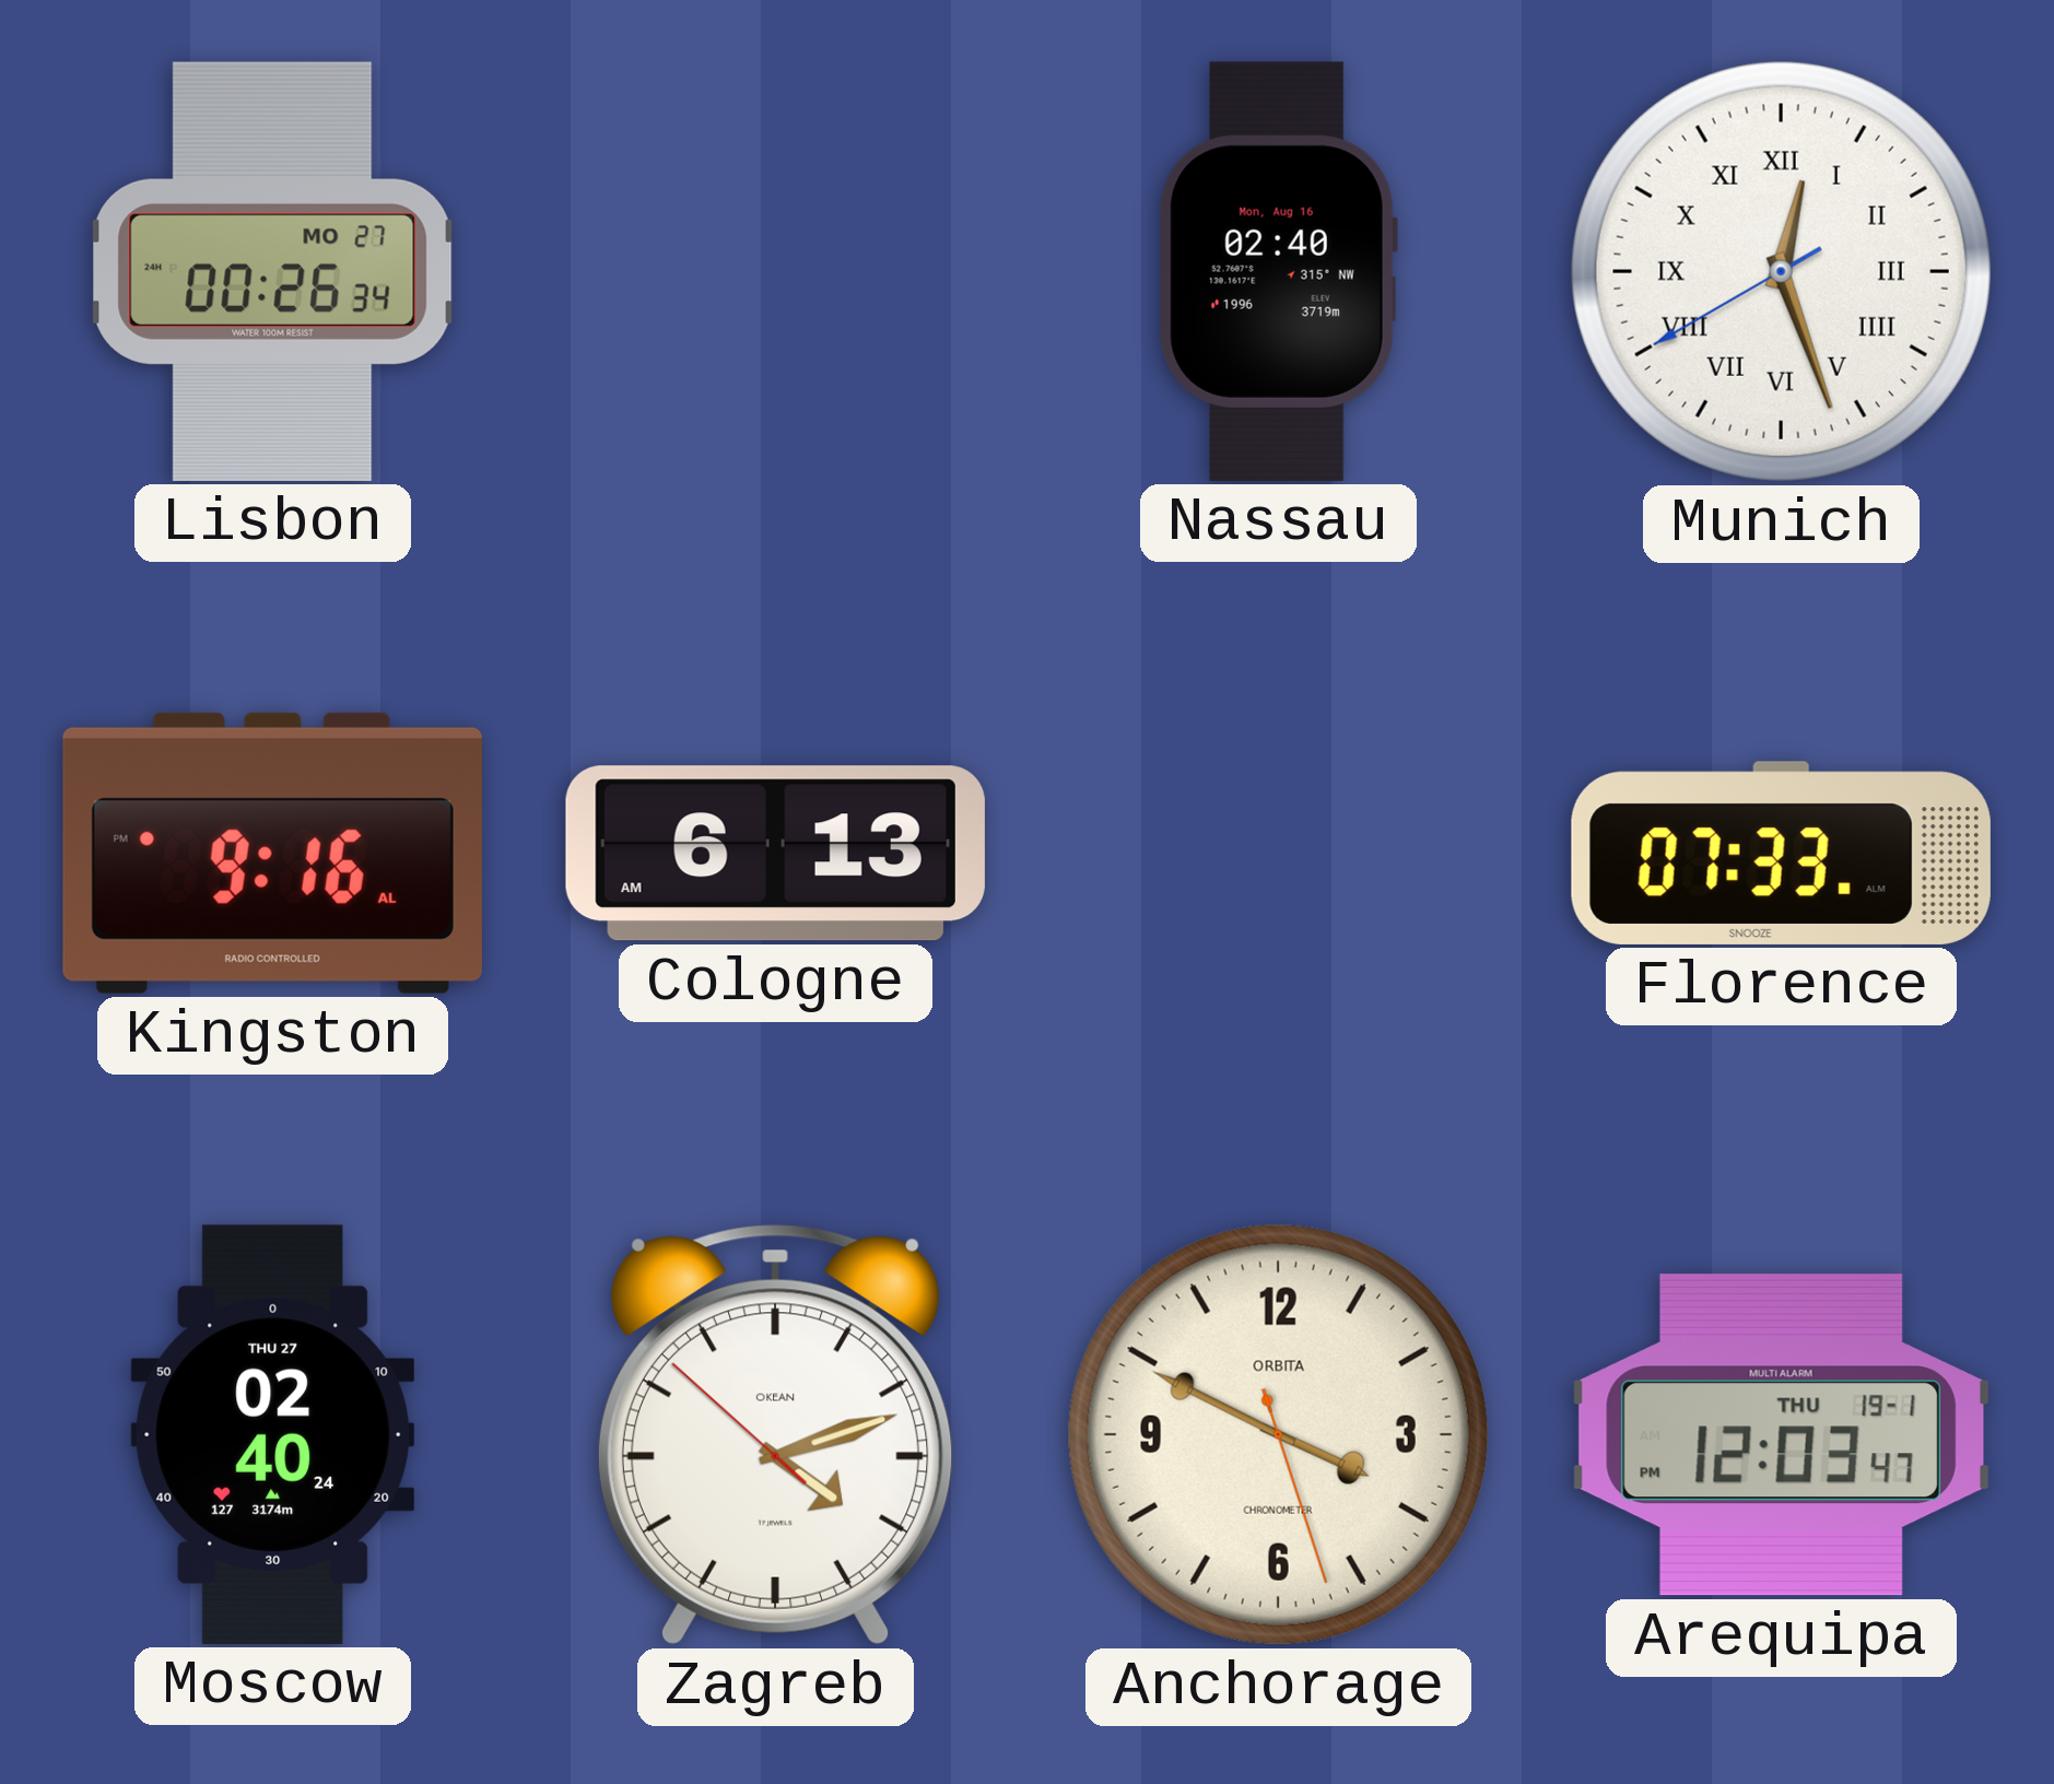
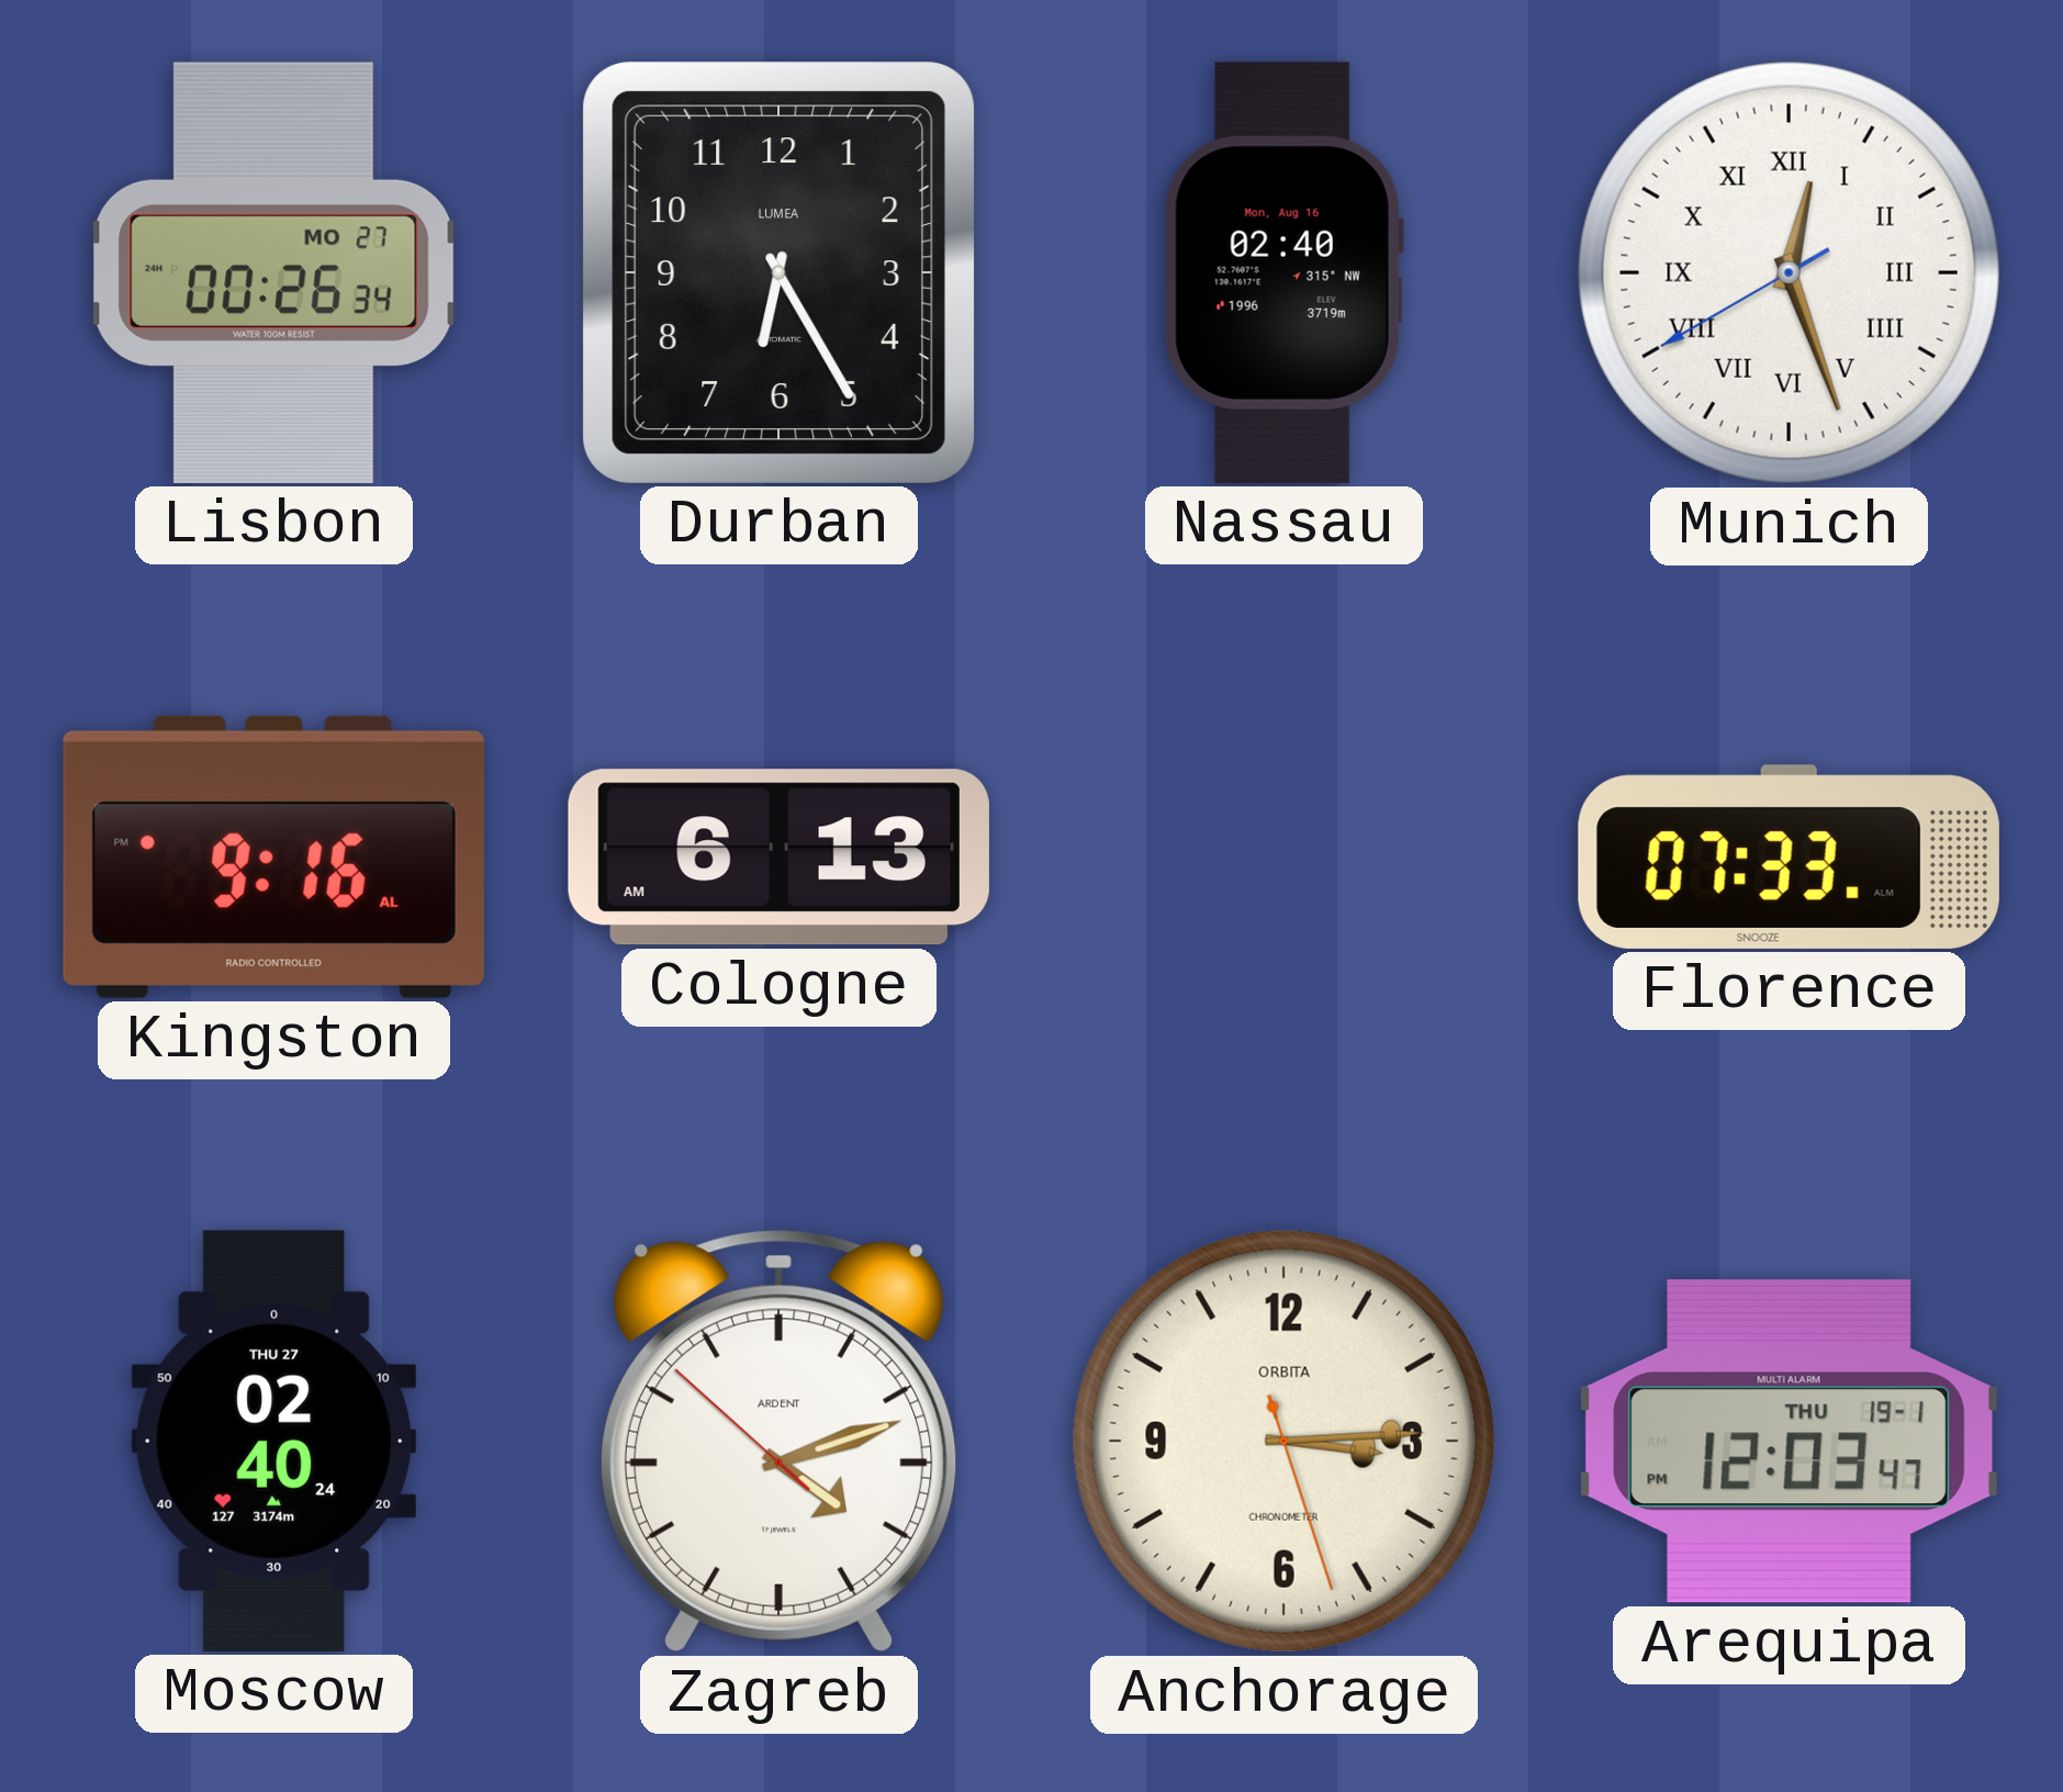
Durban: none -> 6:25 (778, 272)
Zagreb brand: OKEAN -> ARDENT (778, 1441)
Anchorage: 3:49 -> 3:14 (1283, 1441)
